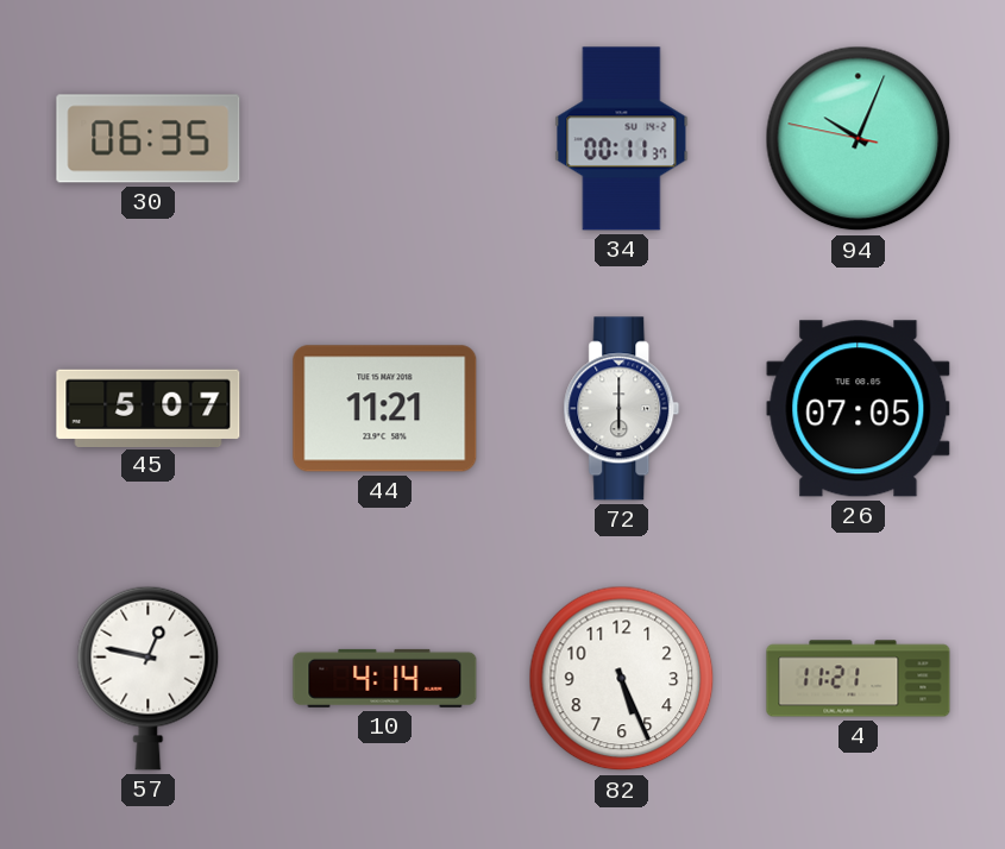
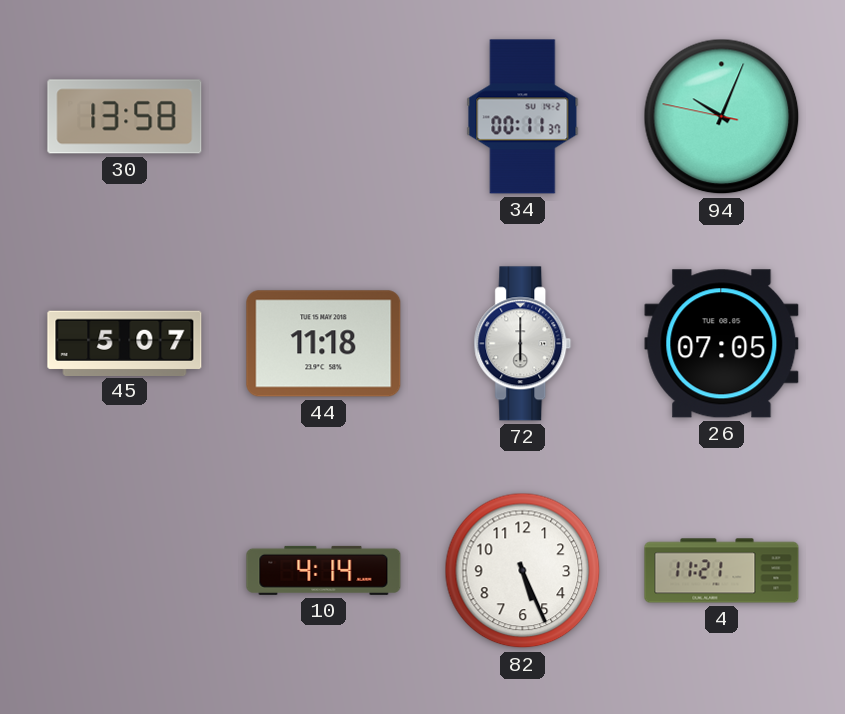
30: 06:35 -> 13:58 (125, 117)
44: 11:21 -> 11:18 (324, 344)
57: 12:47 -> none (149, 678)
